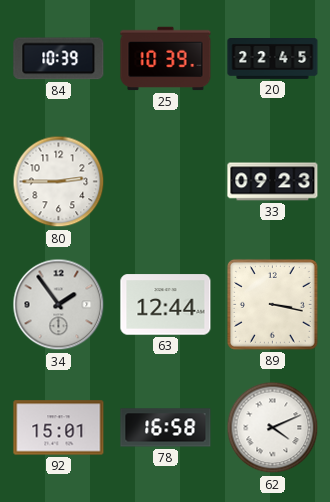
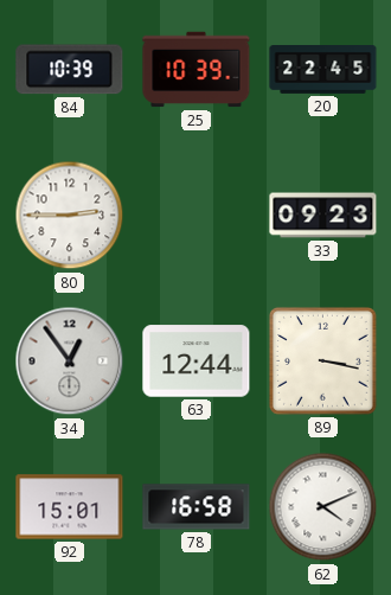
34: 1:54 -> 12:54 (70, 362)
